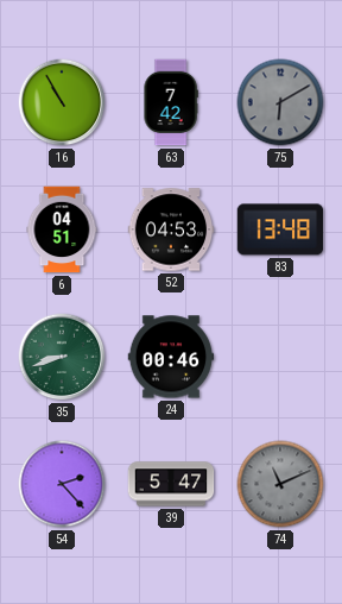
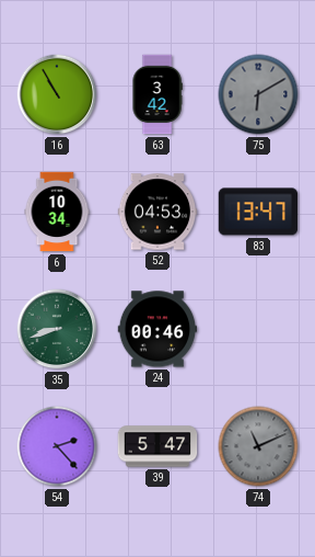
63: 7:42 -> 3:42 (157, 94)
6: 04:51 -> 10:34 (57, 212)
83: 13:48 -> 13:47 (258, 212)
